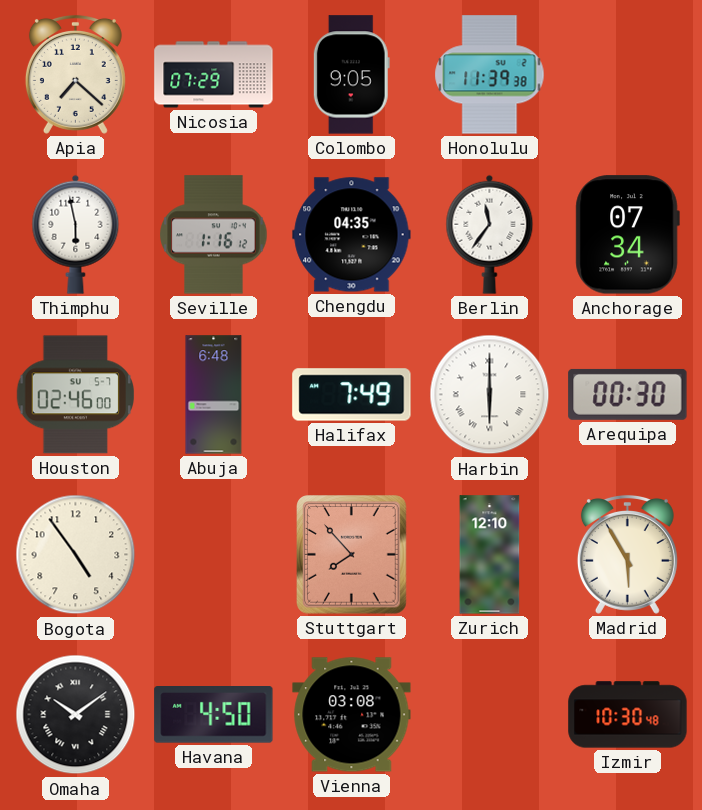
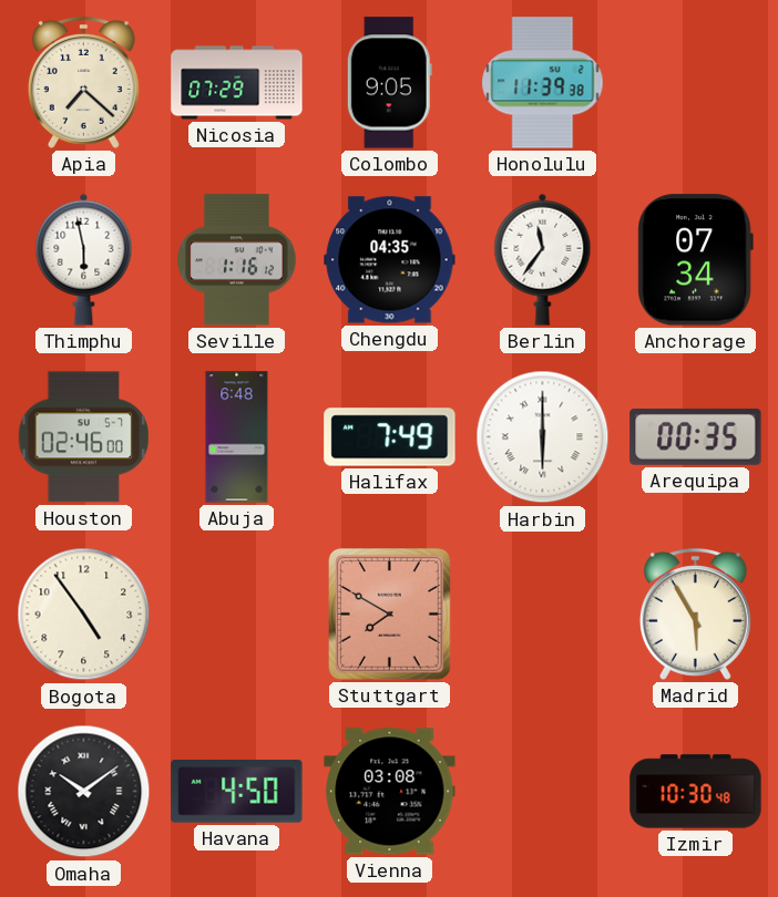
Arequipa: 00:30 -> 00:35 (696, 436)
Stuttgart: 7:53 -> 7:50 (390, 615)
Zurich: 12:10 -> none (490, 555)
